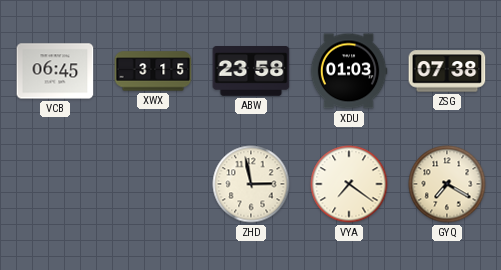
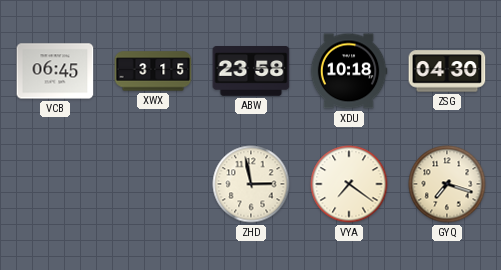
XDU: 01:03 -> 10:18 (349, 71)
ZSG: 07:38 -> 04:30 (447, 71)
GYQ: 7:20 -> 7:18 (447, 184)
